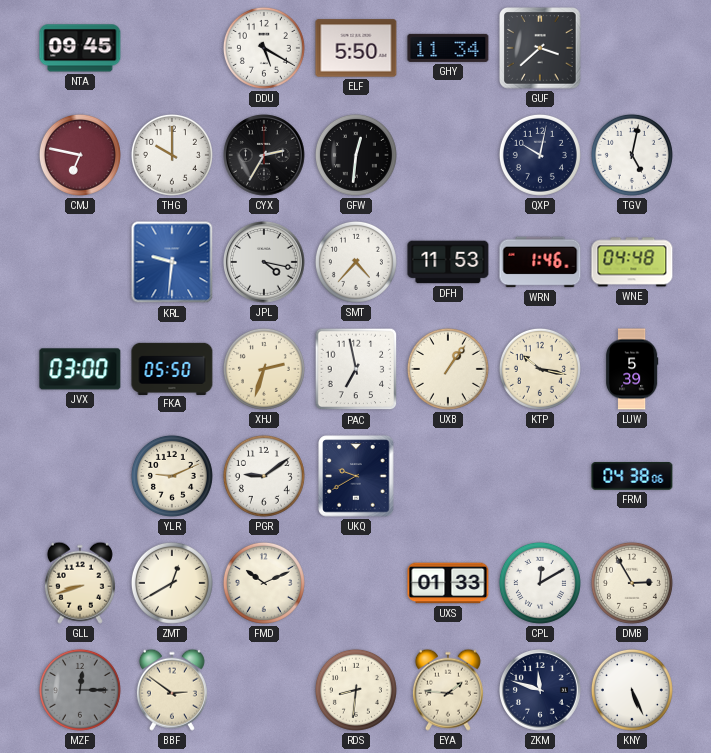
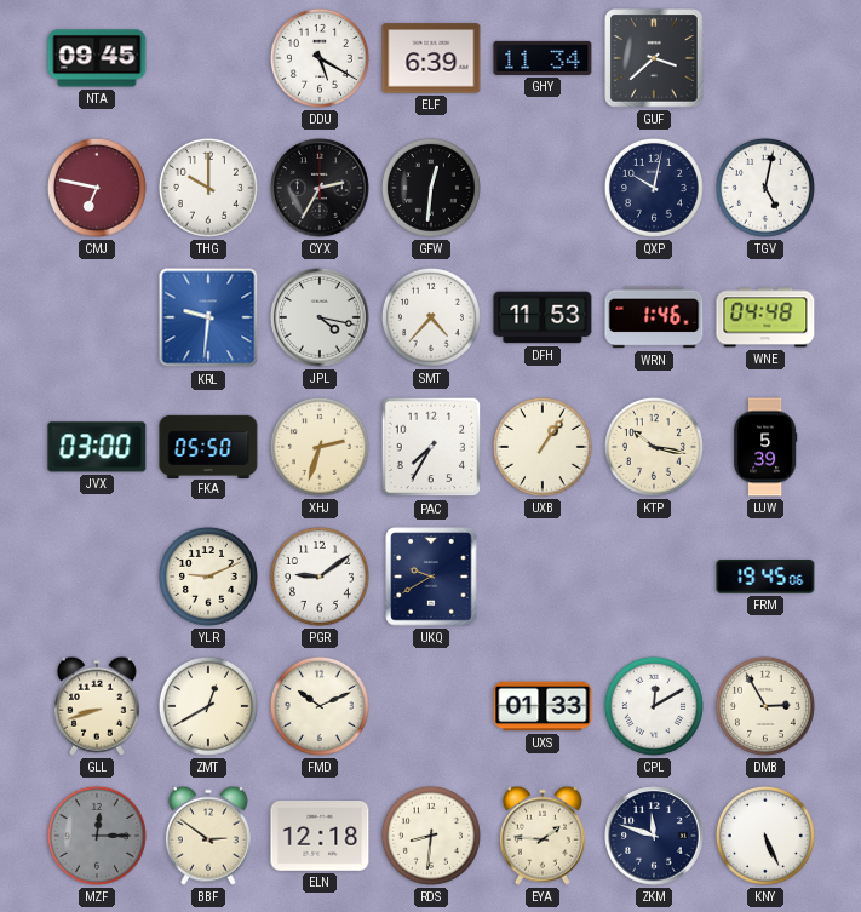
ELF: 5:50 -> 6:39 (431, 58)
PAC: 6:58 -> 7:35 (431, 447)
FRM: 04:38 -> 19:45 (765, 577)
ELN: none -> 12:18 (320, 837)
